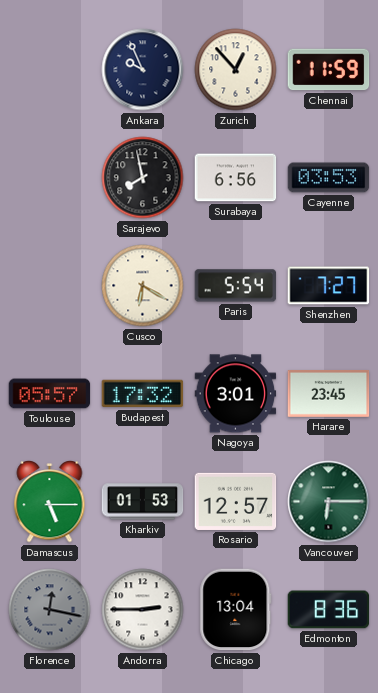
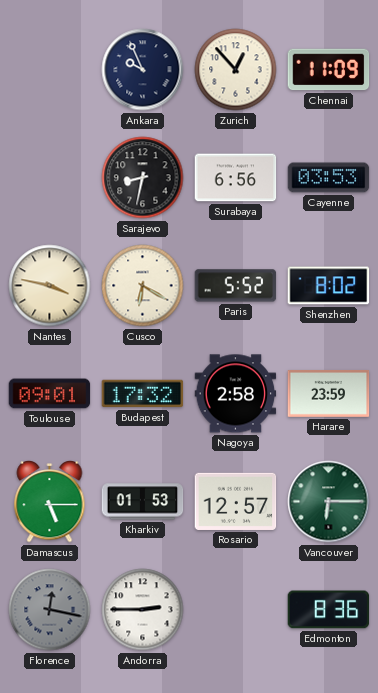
Chennai: 11:59 -> 11:09 (329, 70)
Sarajevo: 7:58 -> 8:32 (143, 178)
Nantes: none -> 3:47 (50, 286)
Paris: 5:54 -> 5:52 (236, 286)
Shenzhen: 7:27 -> 8:02 (329, 286)
Toulouse: 05:57 -> 09:01 (50, 394)
Nagoya: 3:01 -> 2:58 (236, 394)
Harare: 23:45 -> 23:59 (329, 393)
Chicago: 13:04 -> none (236, 610)
